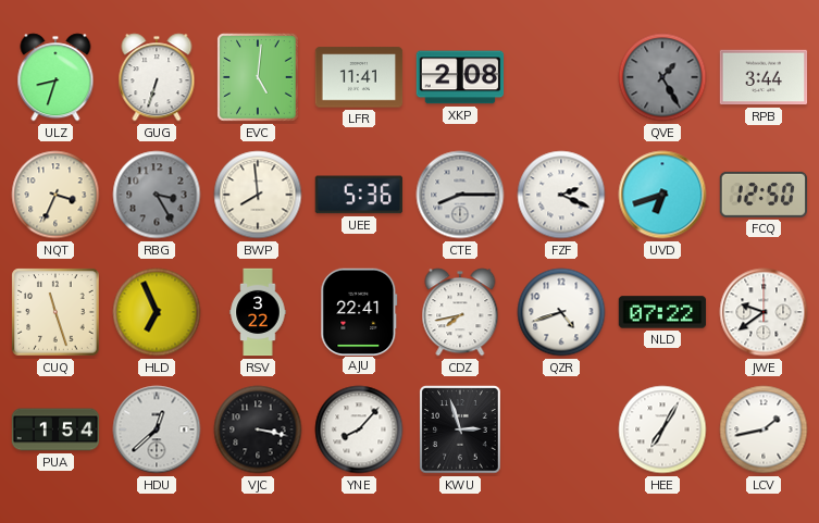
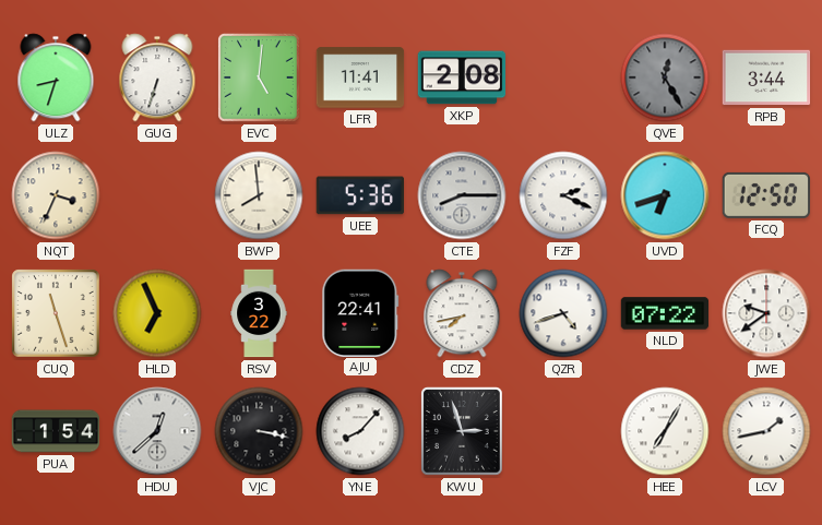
QVE: 1:25 -> 12:25 (665, 77)
RBG: 3:25 -> none (157, 195)
